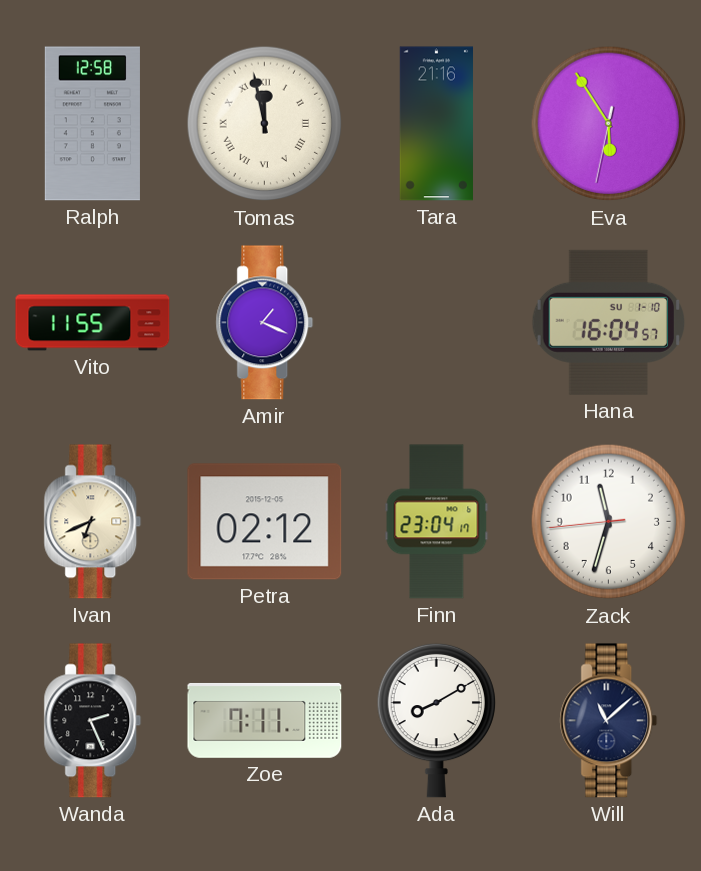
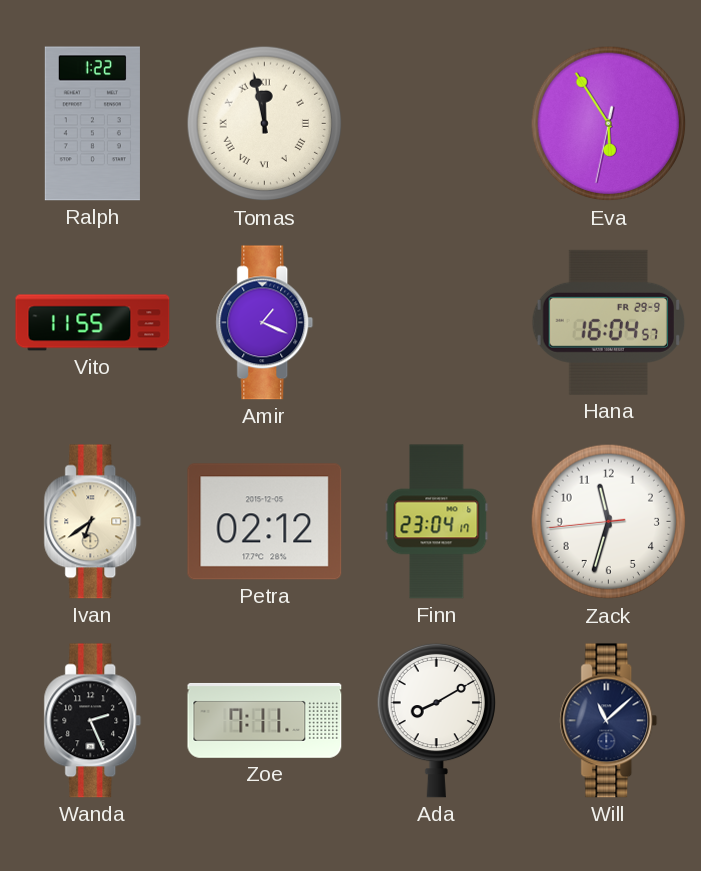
Ralph: 12:58 -> 1:22 (92, 124)
Tara: 21:16 -> none (436, 124)
Hana date: SU 1-10 -> FR 29-9 (608, 322)
Ivan: 6:41 -> 6:39 (93, 522)
